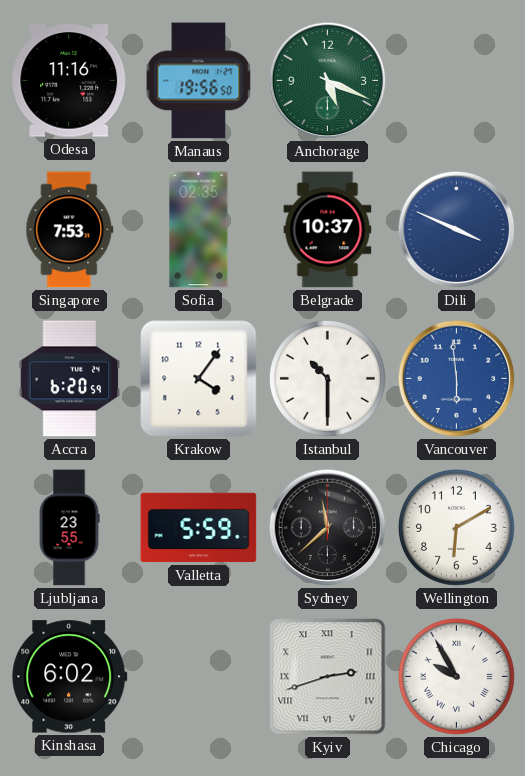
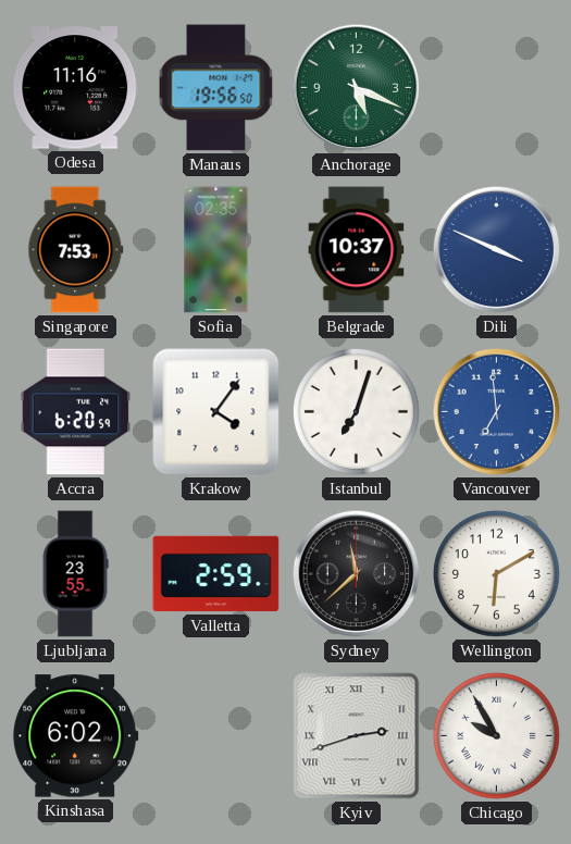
Istanbul: 10:30 -> 7:03 (356, 411)
Vancouver: 5:59 -> 6:59 (497, 412)
Valletta: 5:59 -> 2:59 (216, 574)
